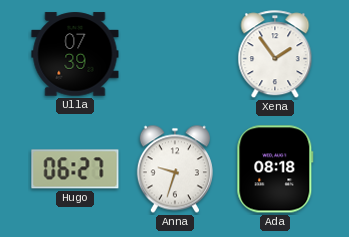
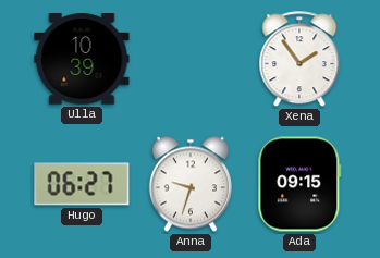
Ulla: 07:39 -> 10:39 (82, 59)
Ada: 08:18 -> 09:15 (299, 184)
